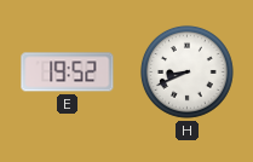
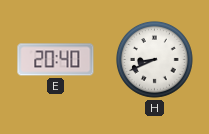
E: 19:52 -> 20:40 (56, 60)
